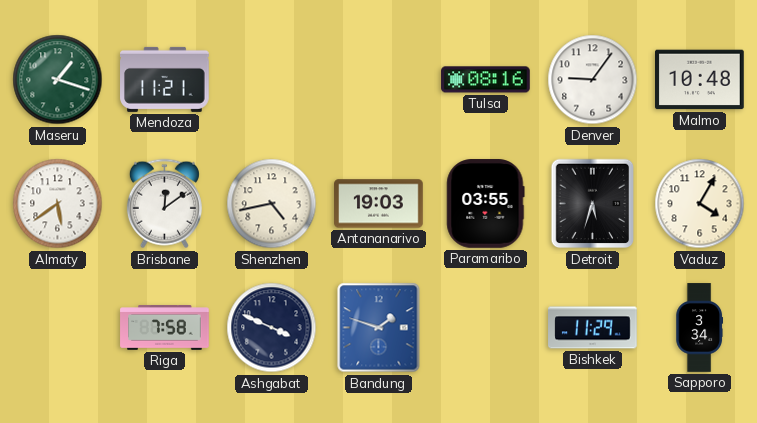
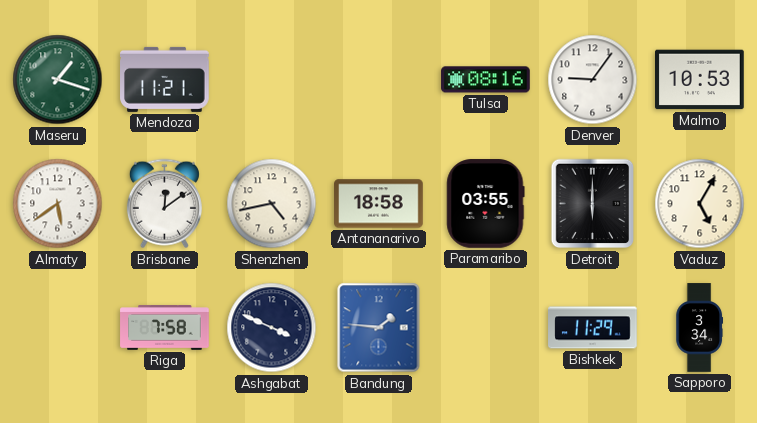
Malmo: 10:48 -> 10:53 (700, 80)
Antananarivo: 19:03 -> 18:58 (379, 204)
Detroit: 5:33 -> 6:00 (593, 204)
Vaduz: 4:05 -> 5:05 (700, 204)
Bandung: 1:48 -> 1:46 (379, 328)
